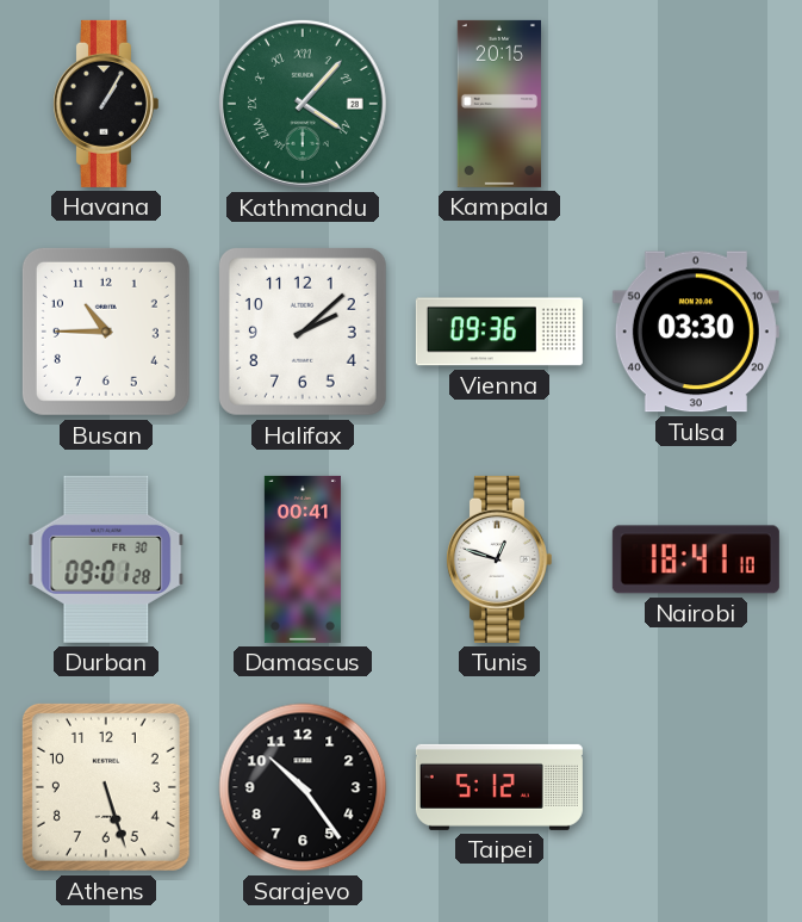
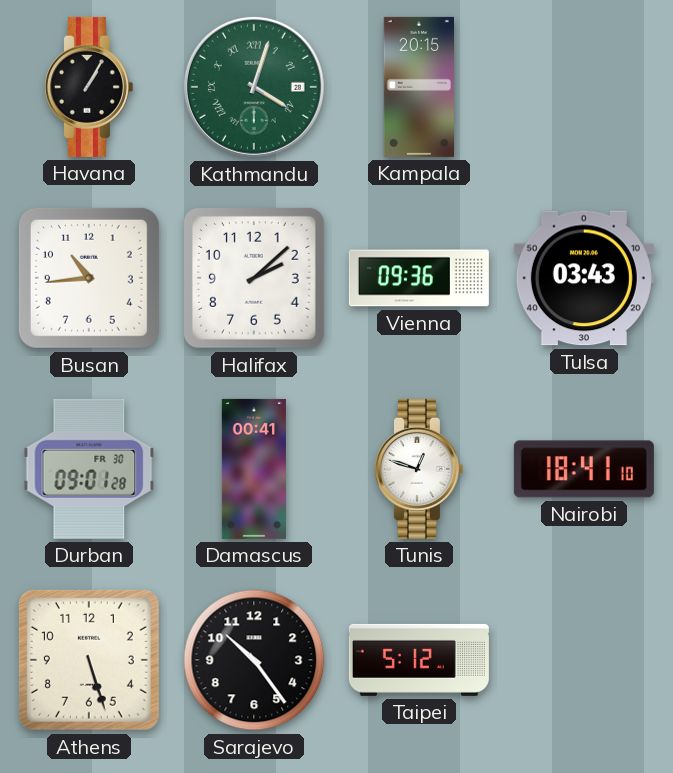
Kathmandu: 4:07 -> 4:03 (254, 87)
Busan: 10:45 -> 10:44 (89, 278)
Tulsa: 03:30 -> 03:43 (584, 278)
